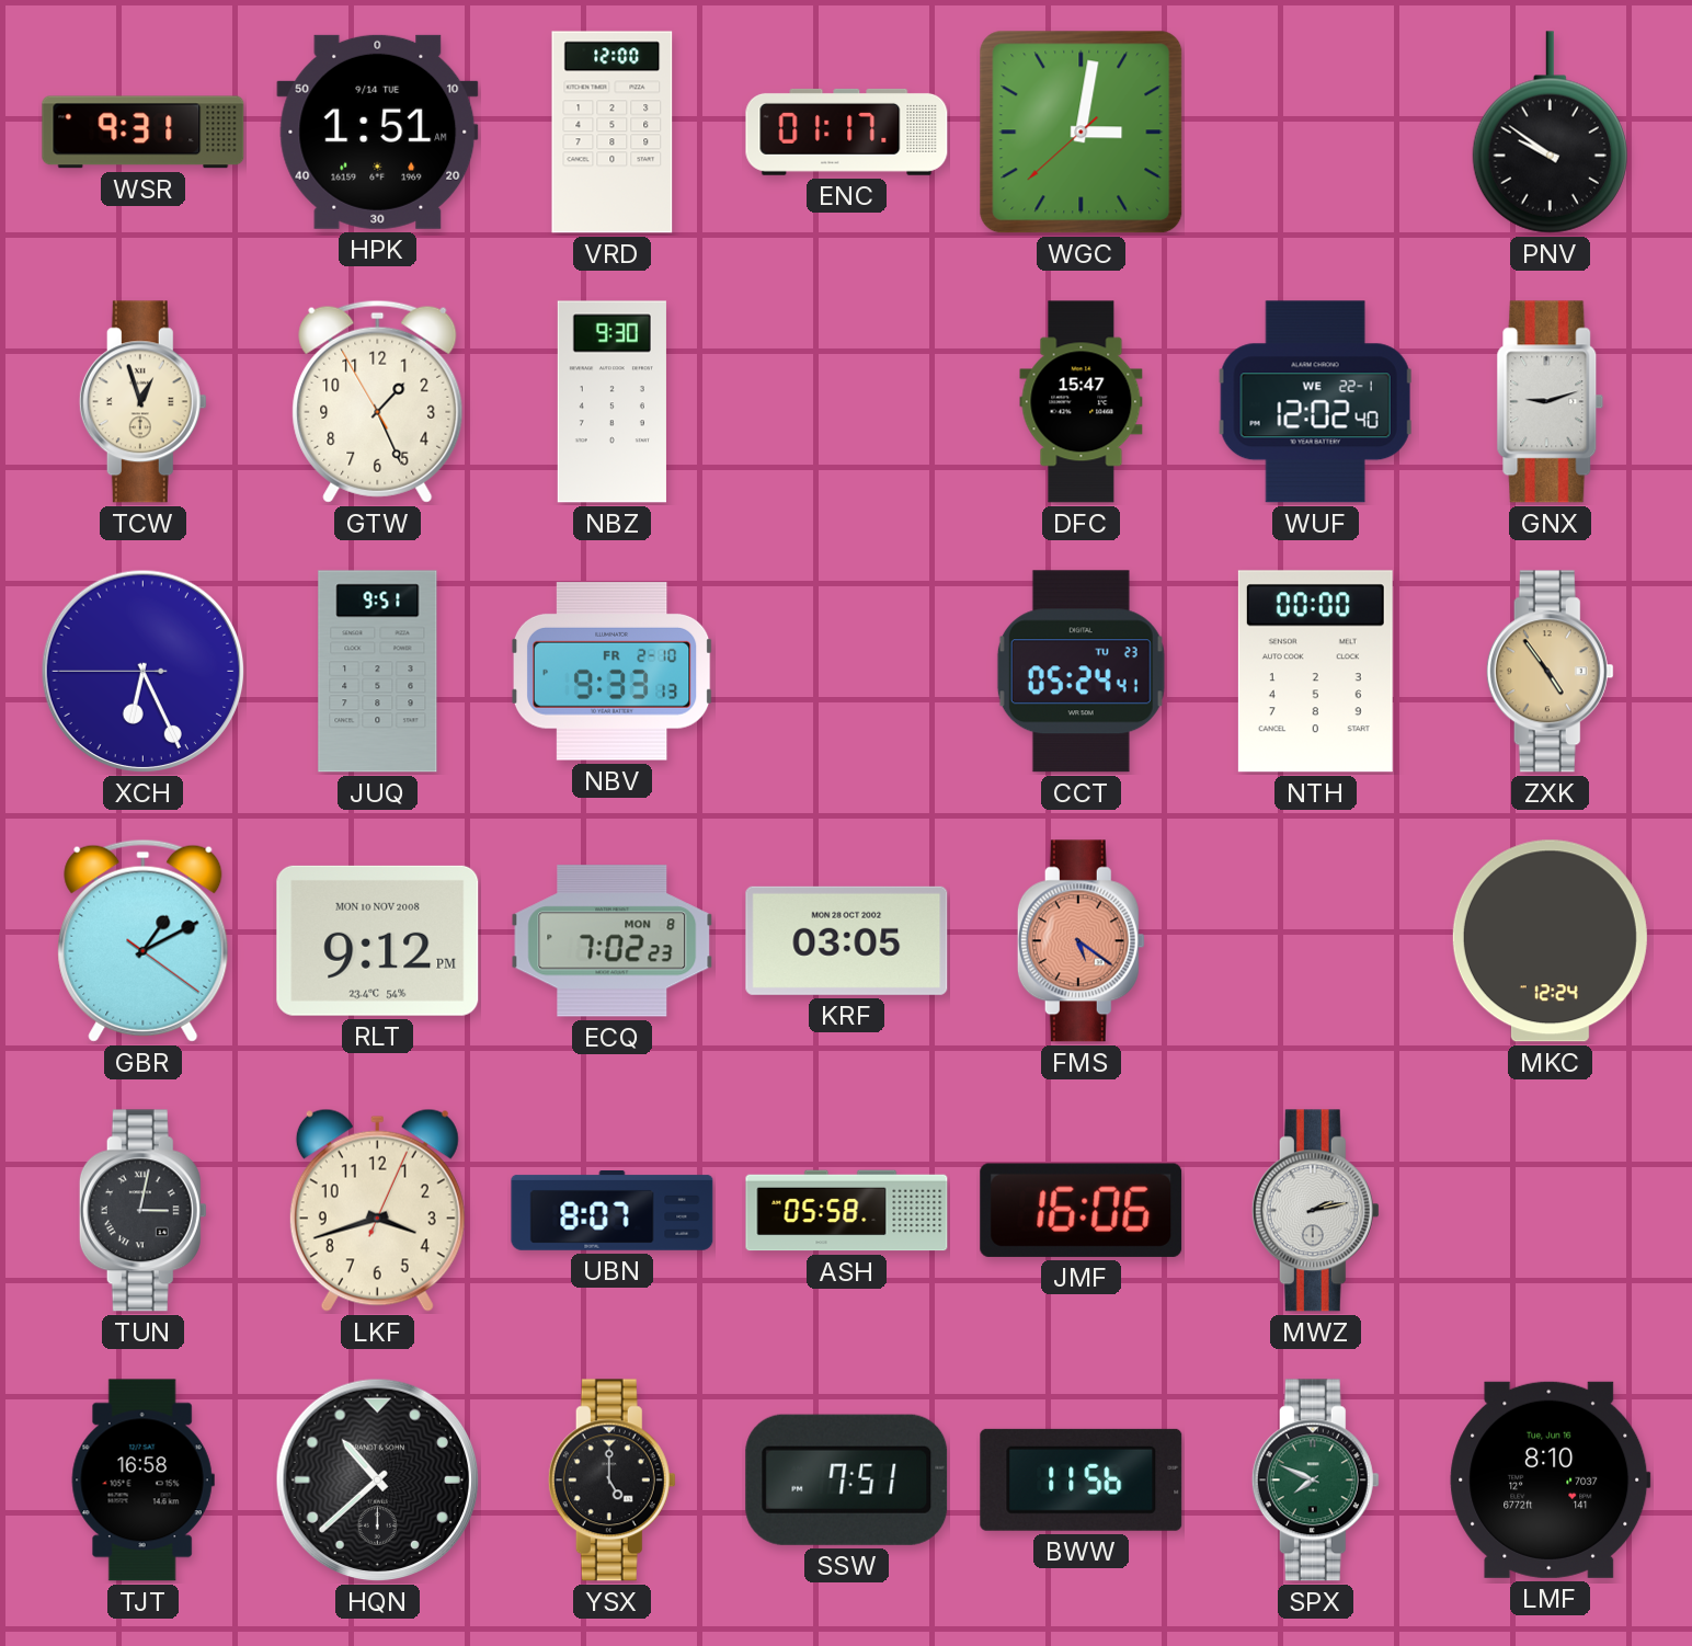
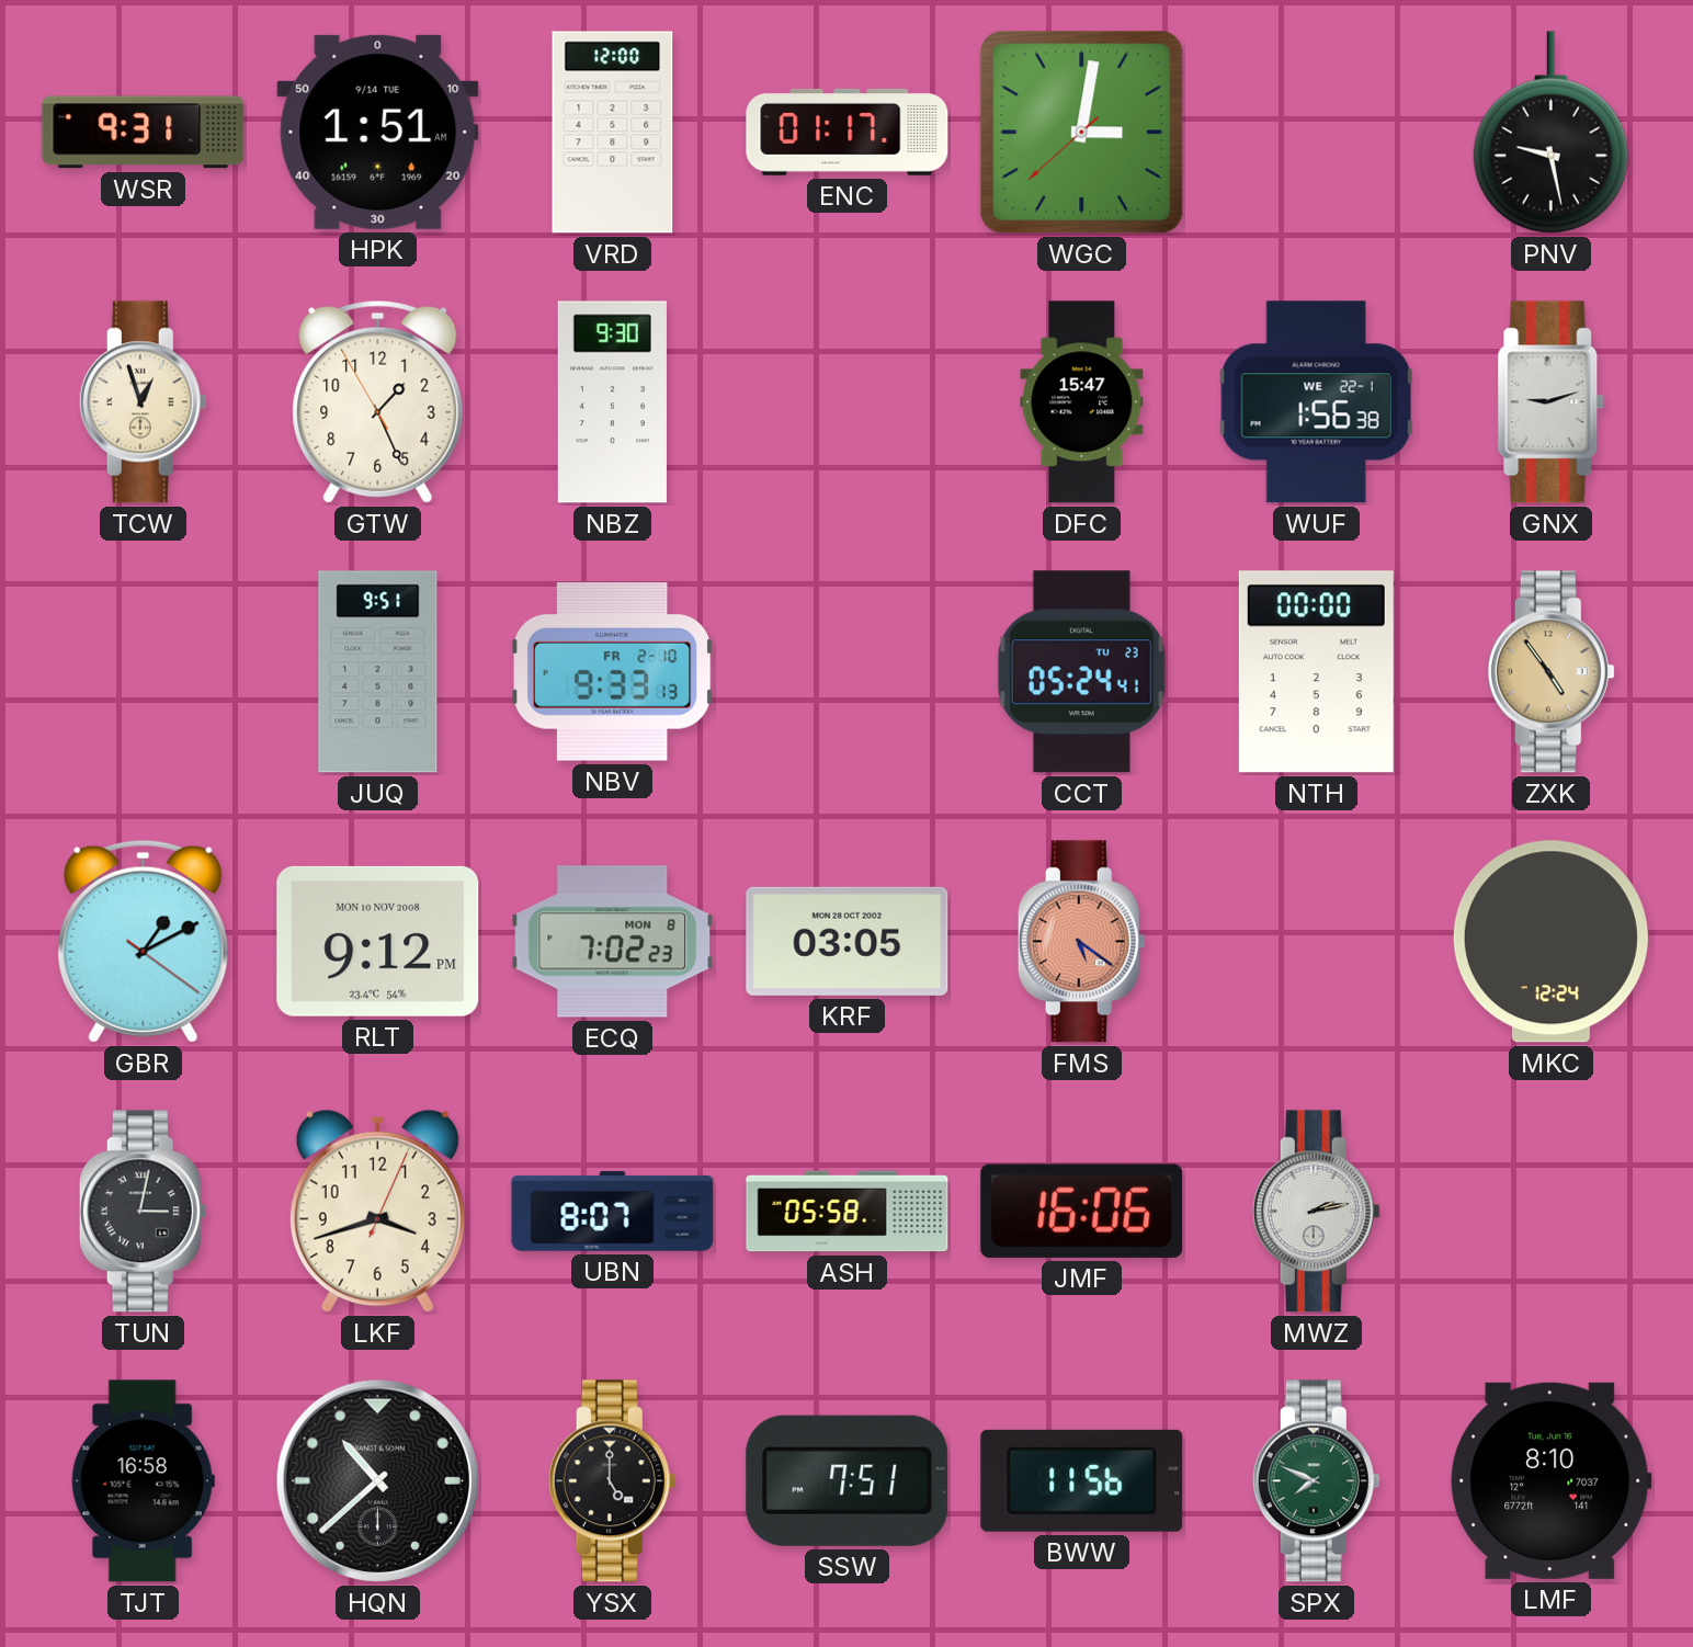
PNV: 9:51 -> 9:28 (1550, 133)
WUF: 12:02 -> 1:56 (1317, 402)
XCH: 6:25 -> none (144, 672)
